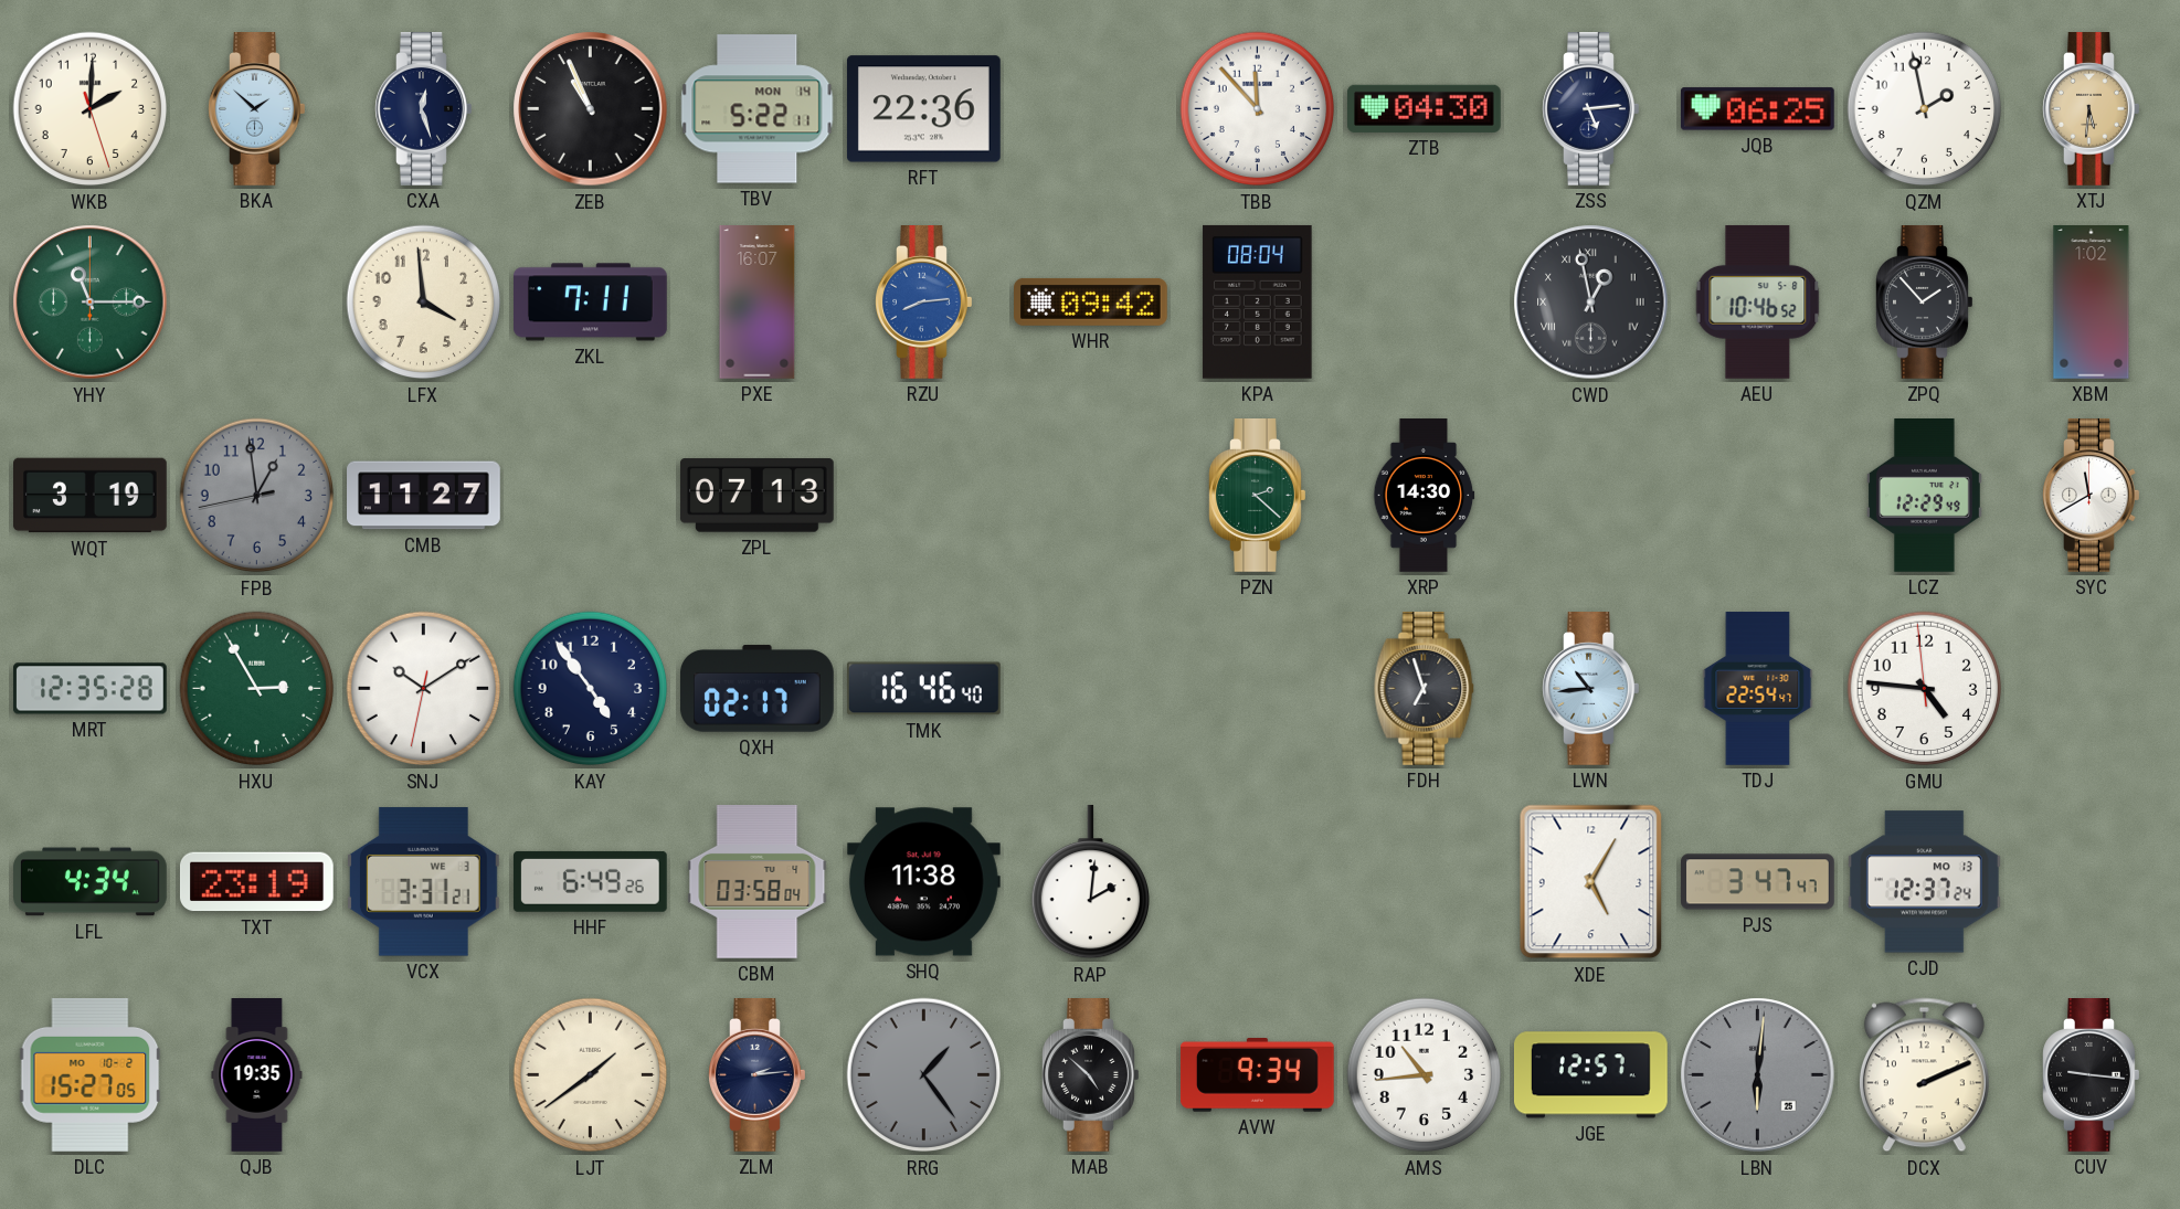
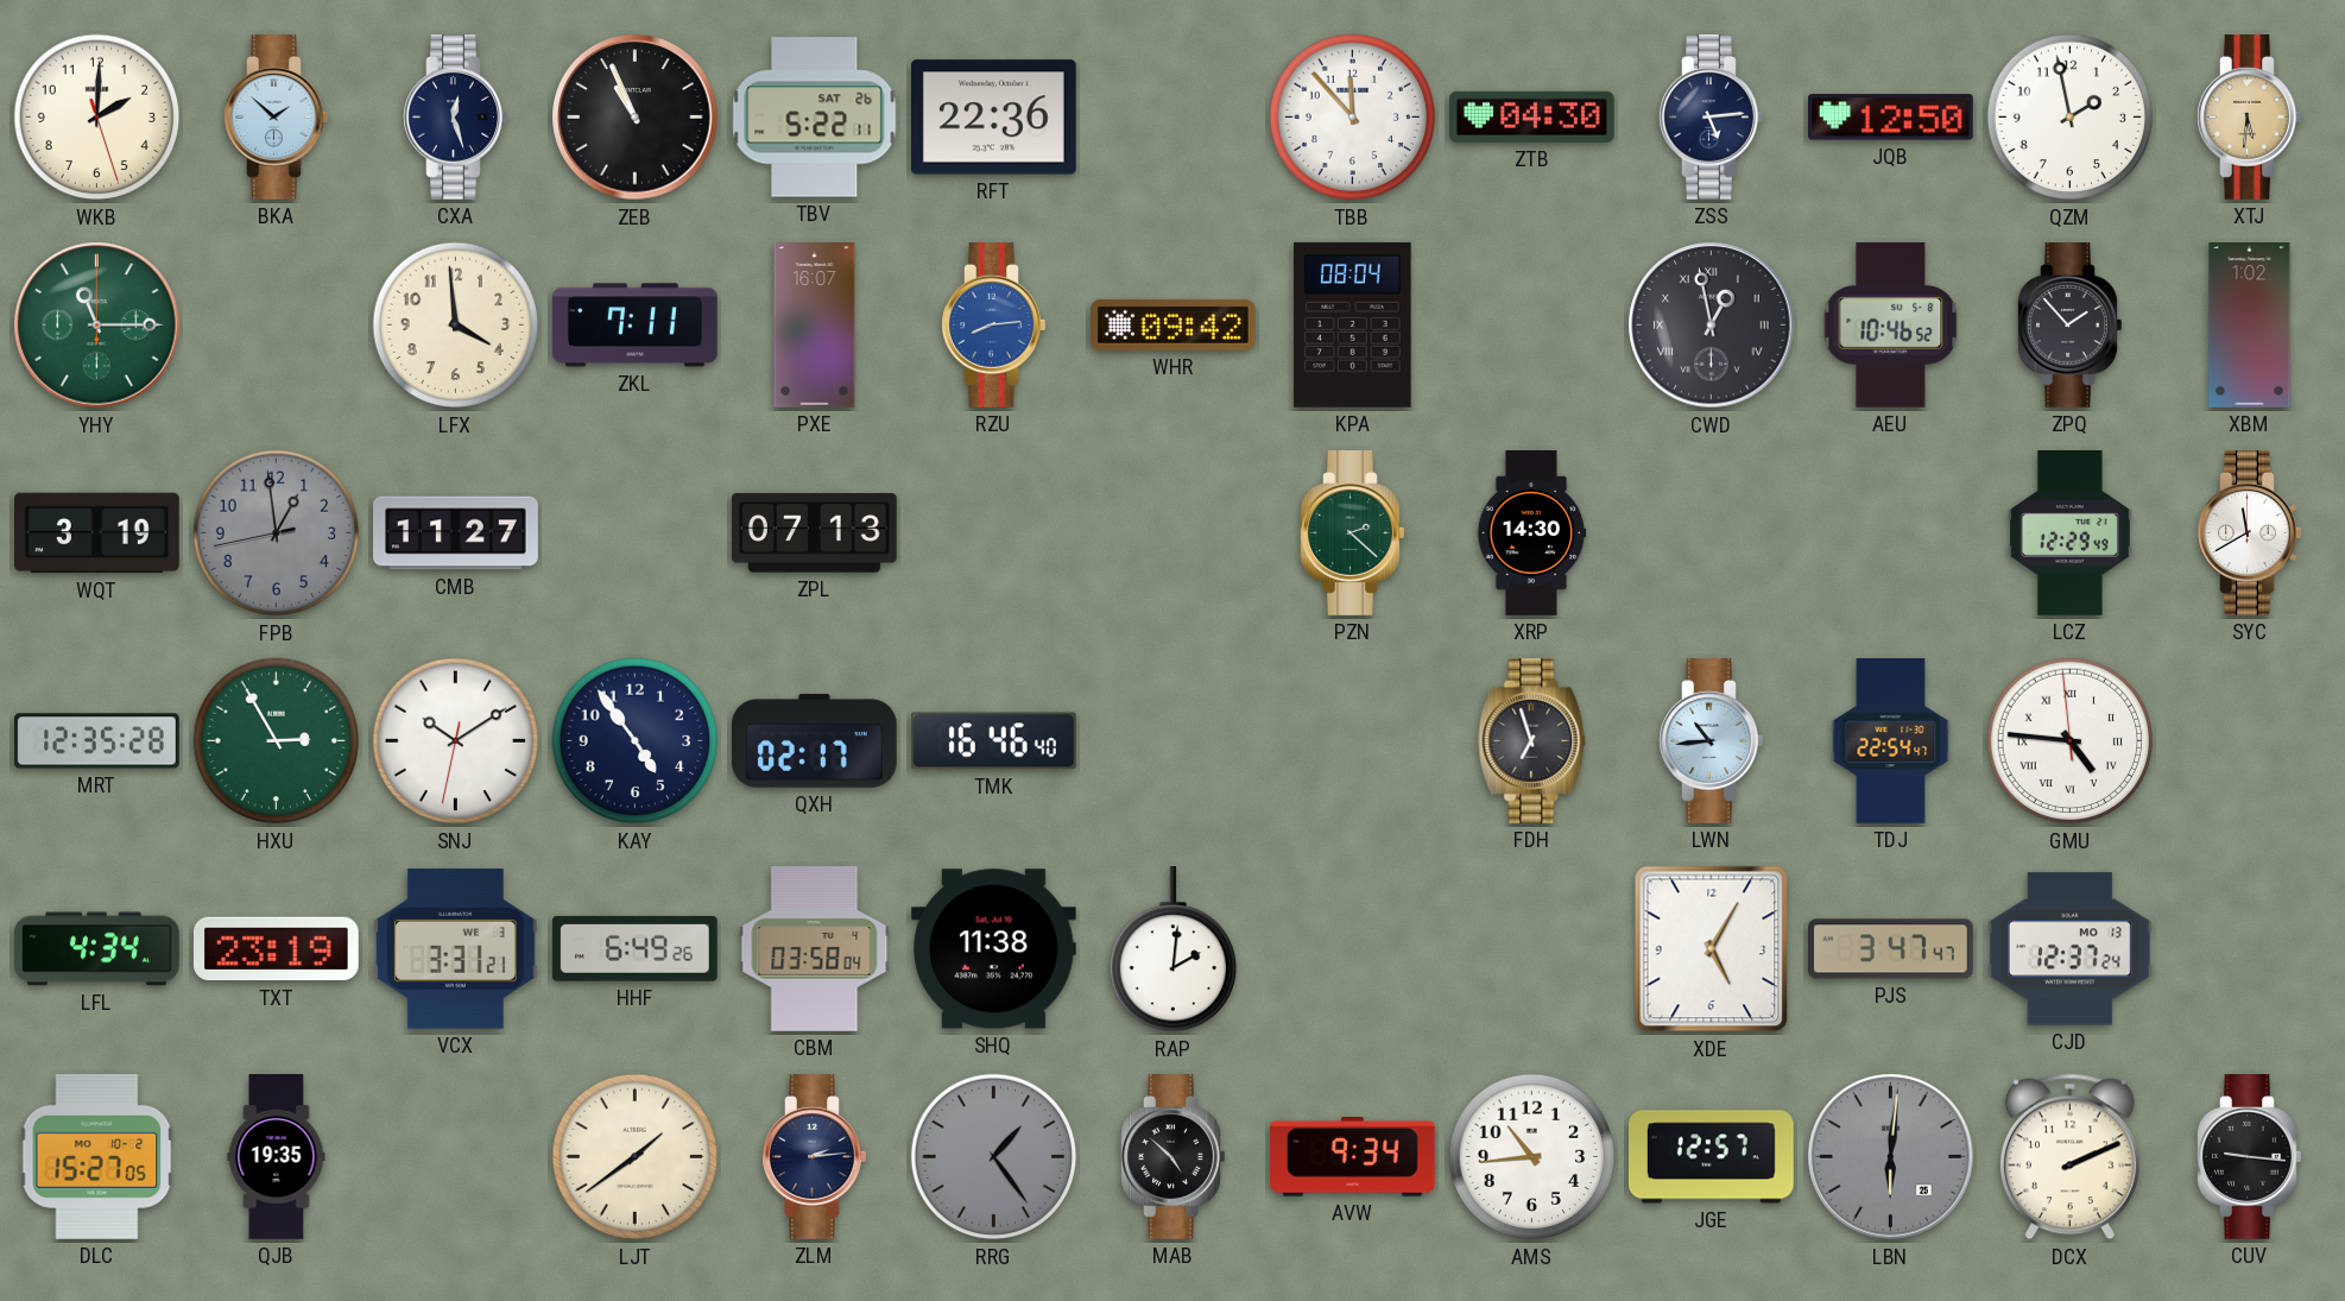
TBV date: MON 14 -> SAT 26 (815, 118)
JQB: 06:25 -> 12:50 (1890, 118)
GMU numerals: Arabic -> Roman (2071, 741)
